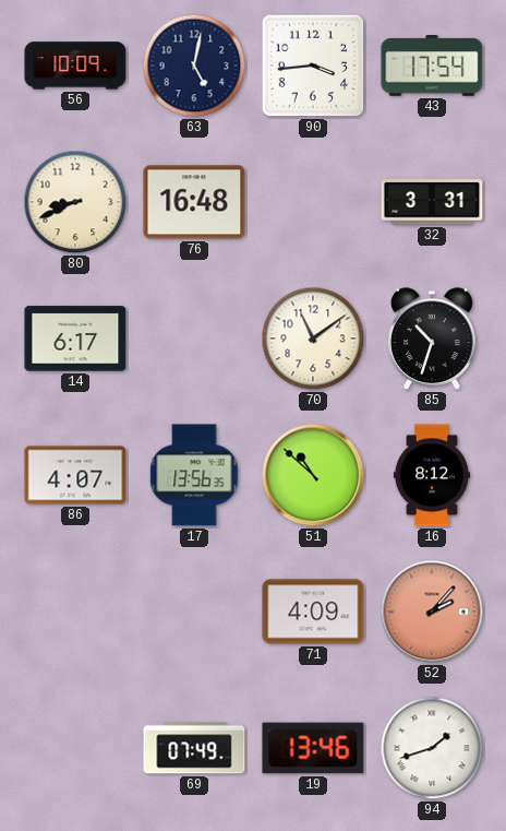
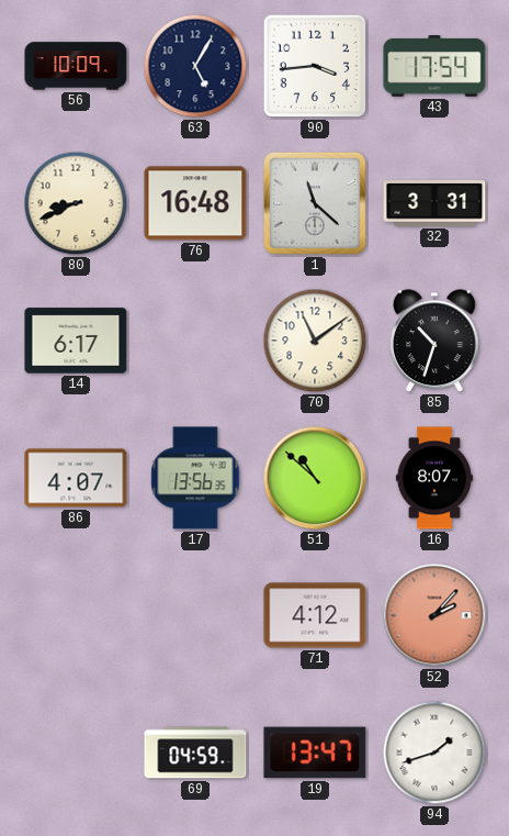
63: 5:02 -> 5:05 (195, 66)
1: none -> 11:22 (315, 203)
16: 8:12 -> 8:07 (434, 478)
71: 4:09 -> 4:12 (315, 615)
69: 07:49 -> 04:59 (195, 753)
19: 13:46 -> 13:47 (315, 753)
